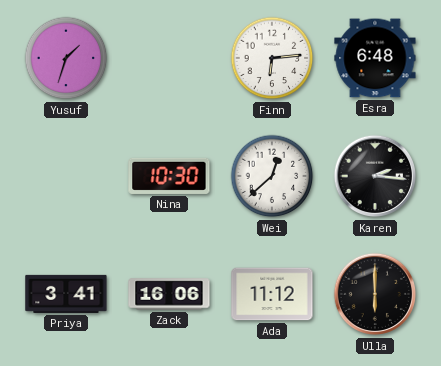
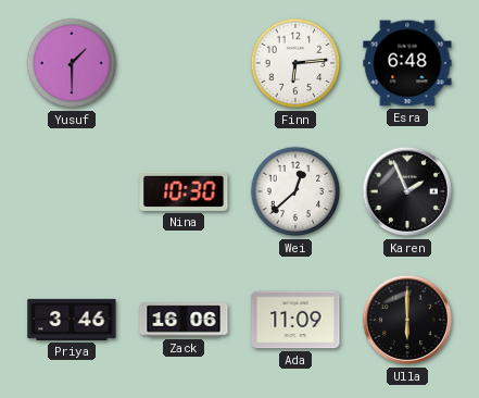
Yusuf: 1:33 -> 1:30 (72, 63)
Karen: 2:16 -> 1:56 (407, 191)
Priya: 3:41 -> 3:46 (72, 320)
Ada: 11:12 -> 11:09 (295, 320)
